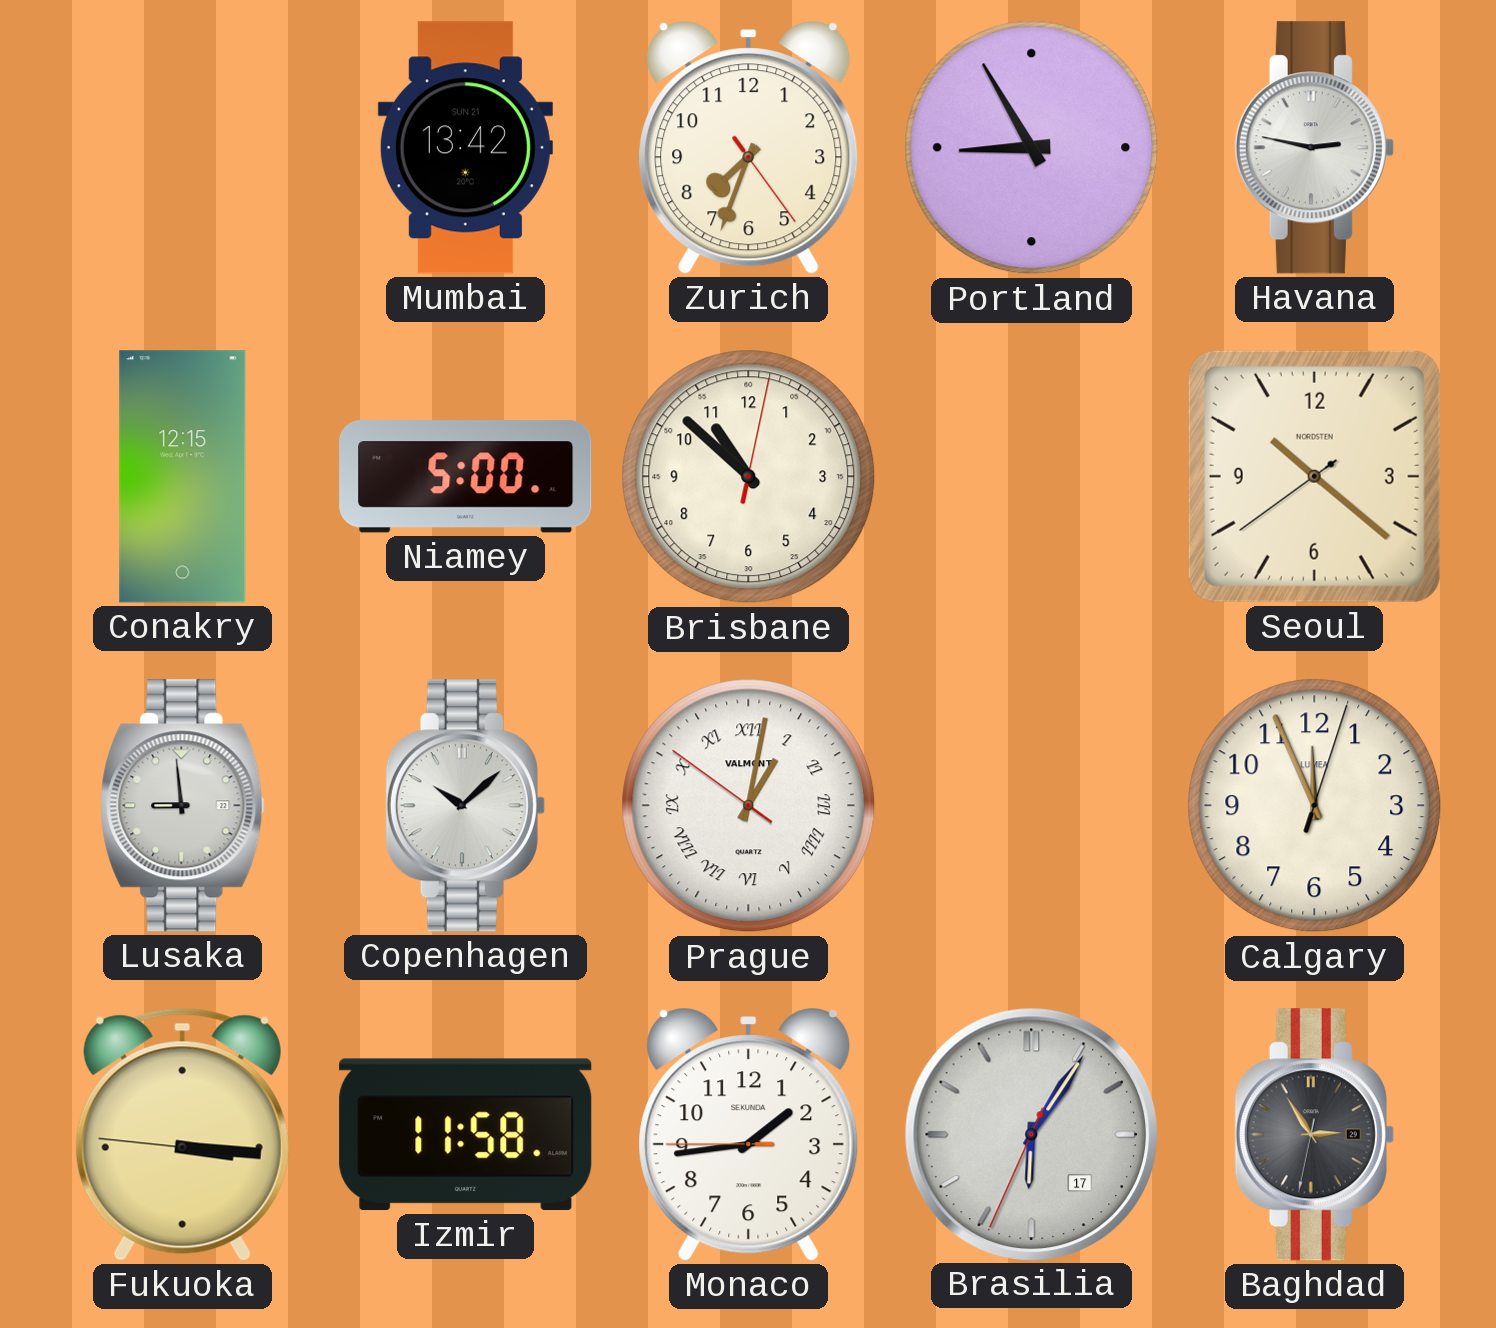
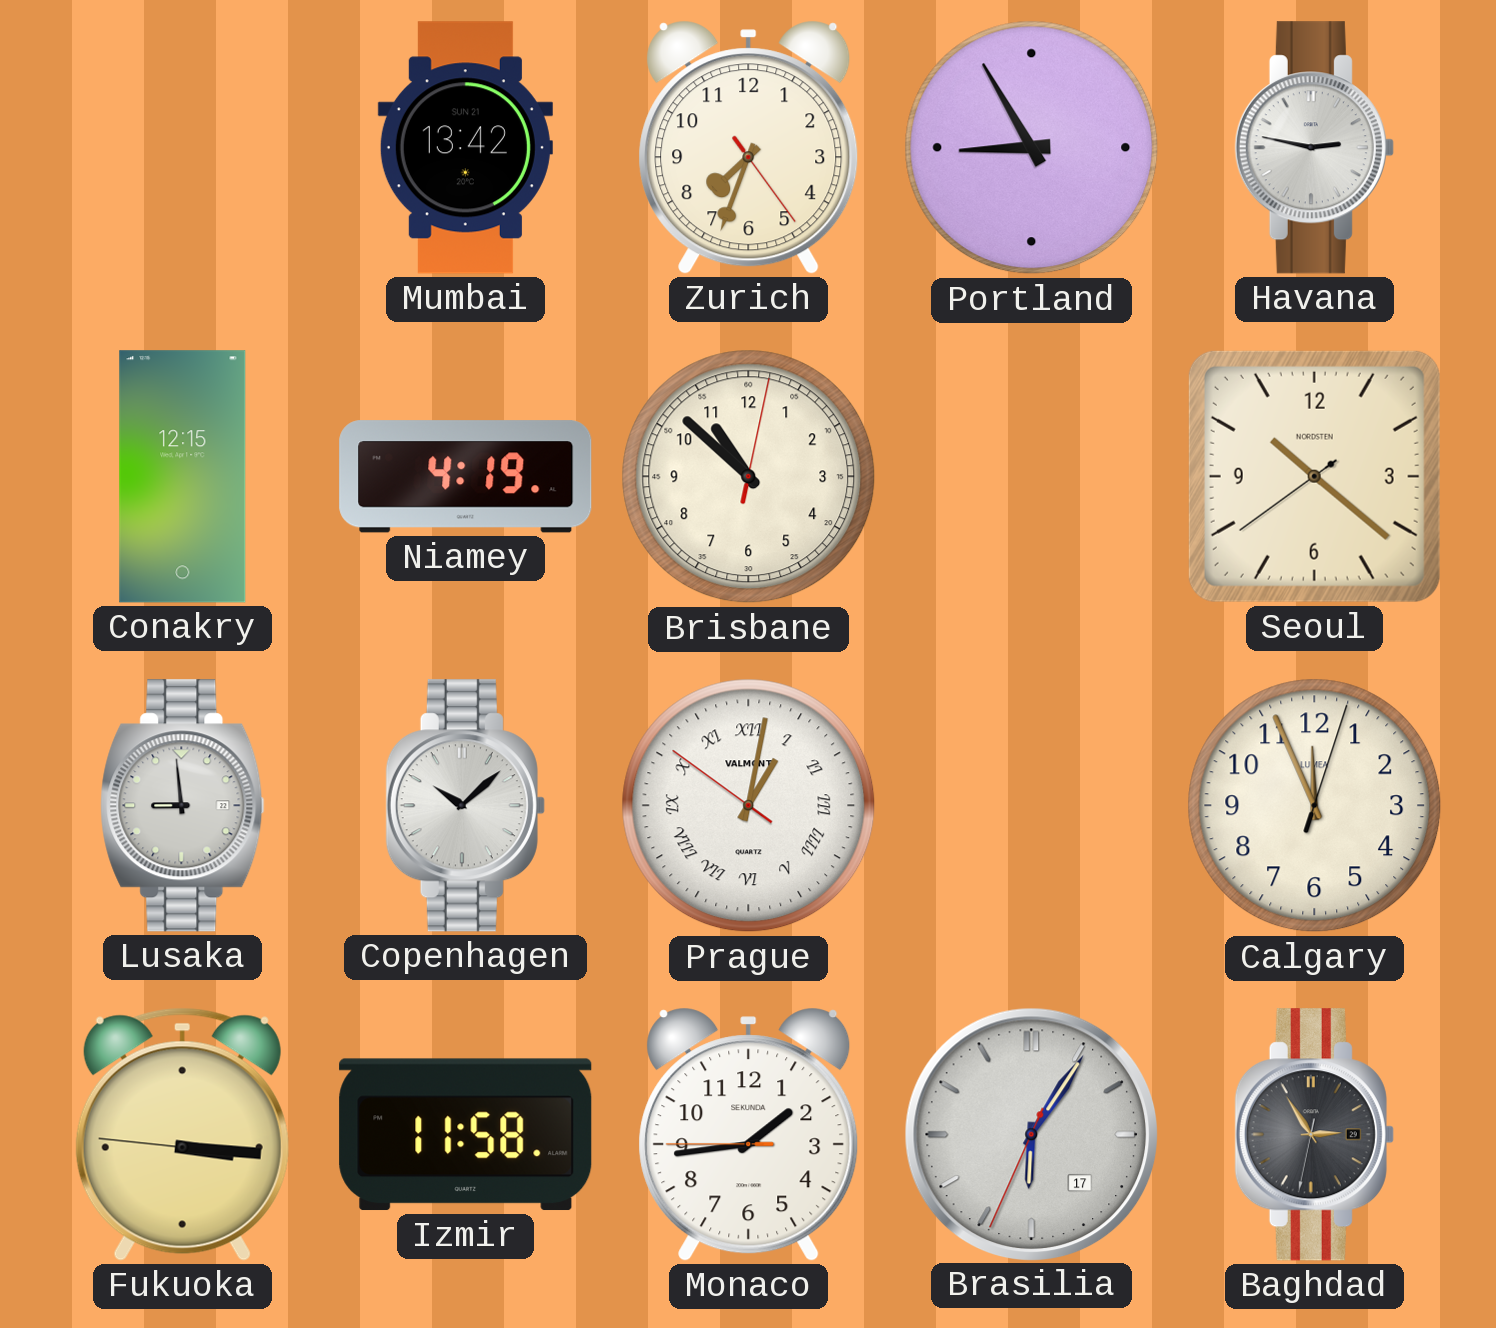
Niamey: 5:00 -> 4:19 (466, 477)
